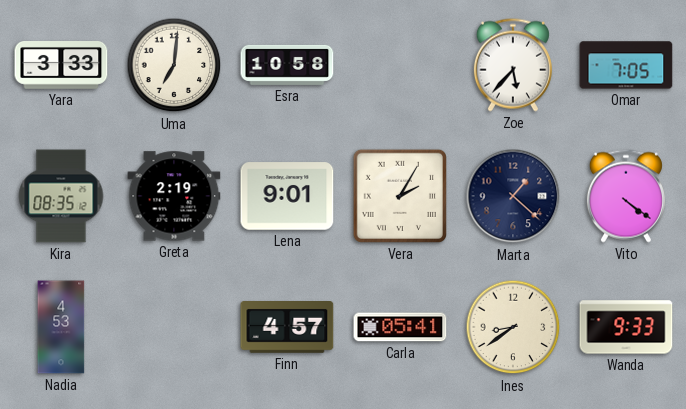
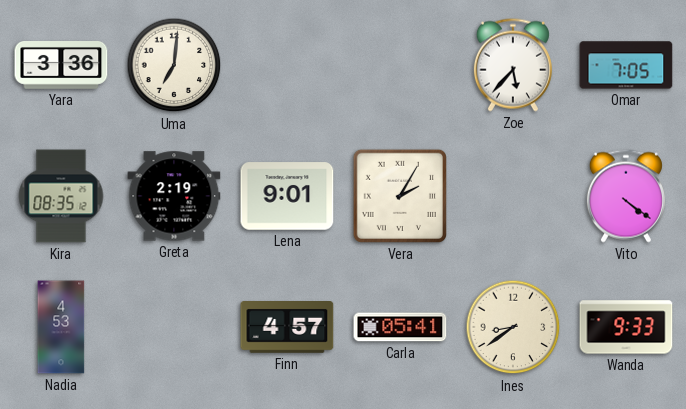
Yara: 3:33 -> 3:36 (61, 66)
Esra: 10:58 -> none (287, 65)
Marta: 1:22 -> none (513, 196)
